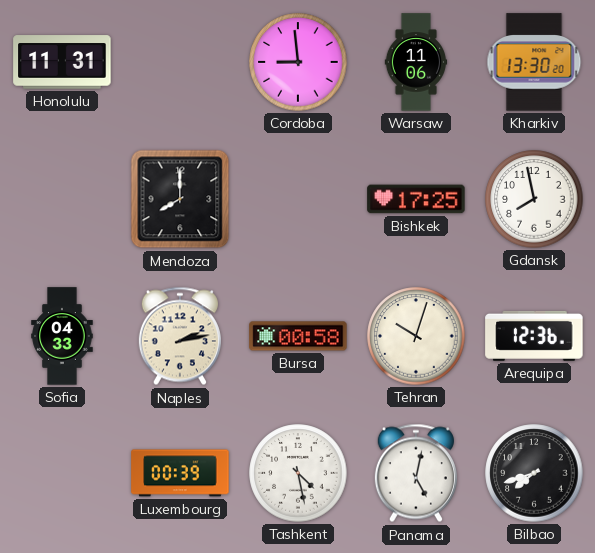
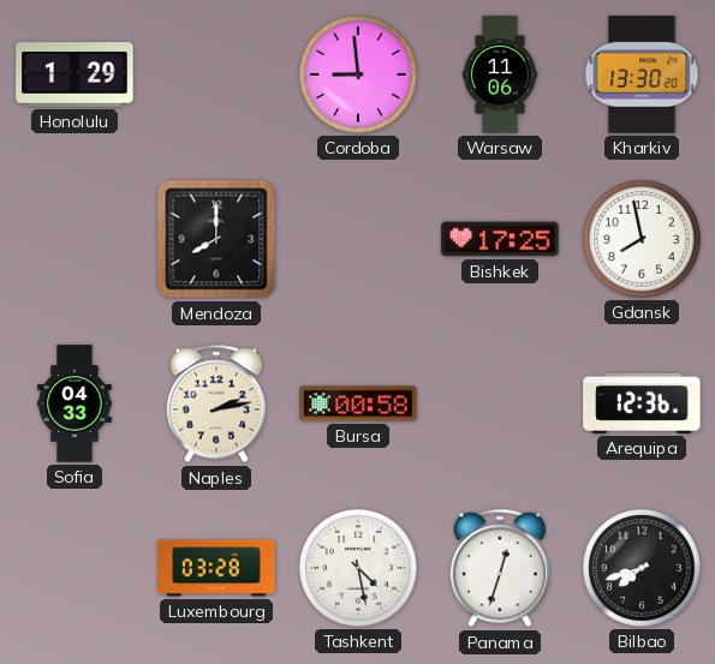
Honolulu: 11:31 -> 1:29 (75, 74)
Tehran: 10:03 -> none (416, 336)
Luxembourg: 00:39 -> 03:28 (216, 568)
Panama: 5:02 -> 12:33 (500, 568)
